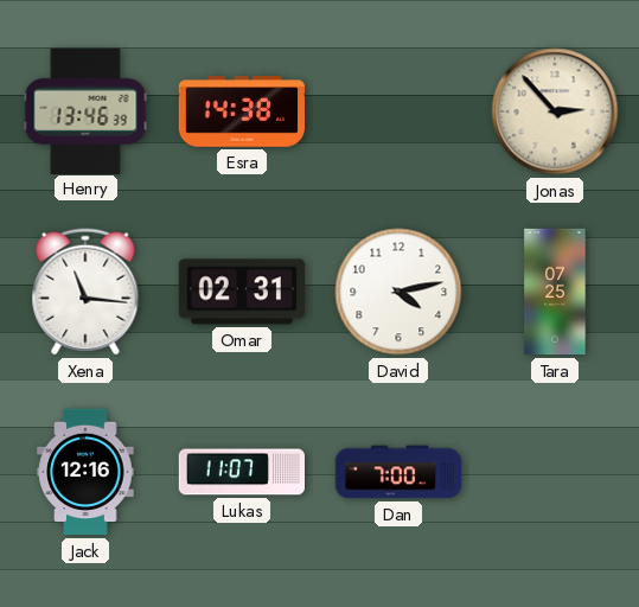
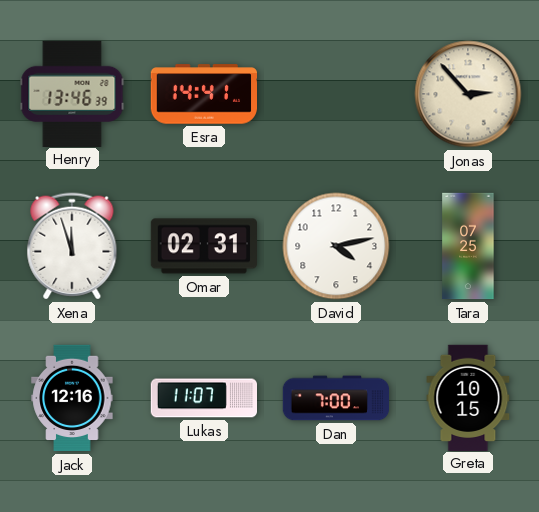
Esra: 14:38 -> 14:41 (203, 94)
Xena: 11:16 -> 11:57 (72, 246)
Greta: none -> 10:15 (468, 397)
